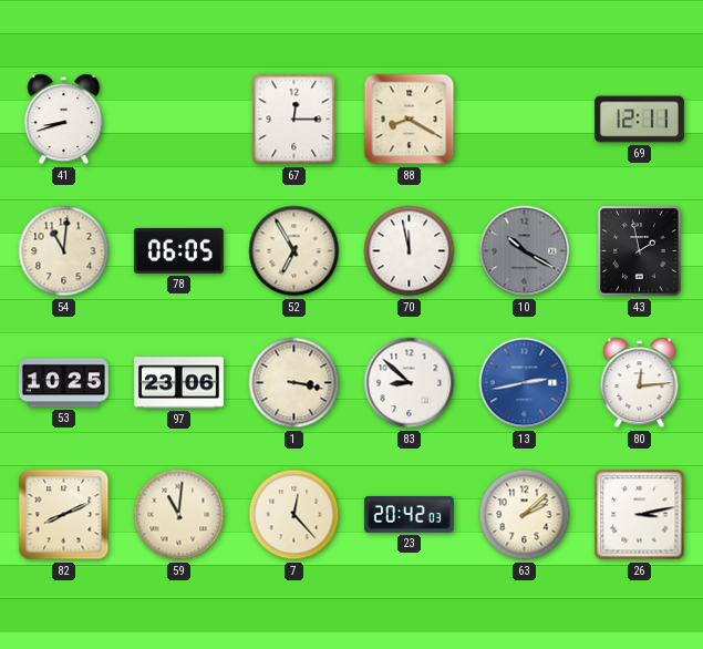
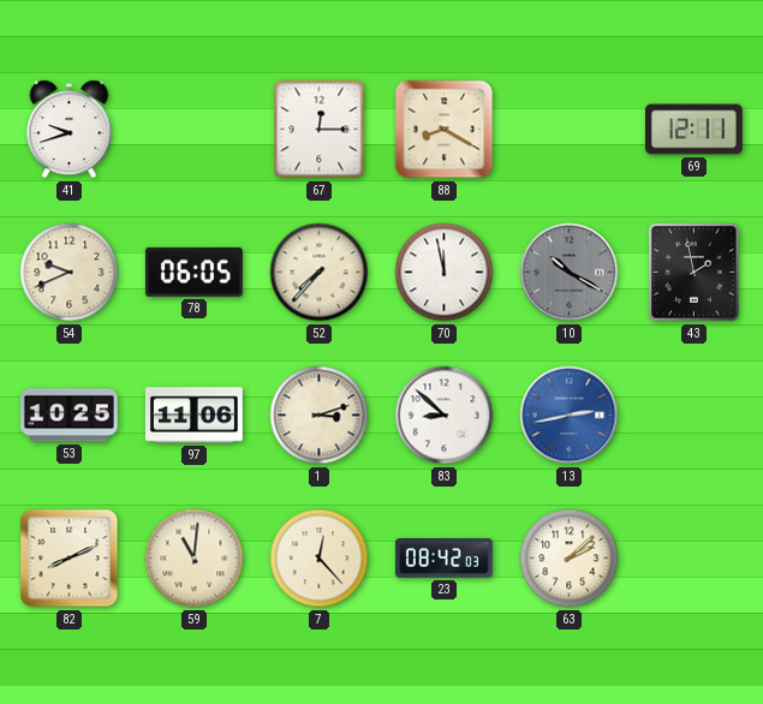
41: 8:42 -> 9:42 (70, 130)
54: 11:01 -> 9:41 (70, 273)
52: 6:55 -> 7:37 (320, 273)
97: 23:06 -> 11:06 (193, 416)
1: 3:17 -> 3:12 (320, 416)
80: 12:14 -> none (640, 383)
23: 20:42 -> 08:42 (443, 559)
26: 3:13 -> none (640, 515)
